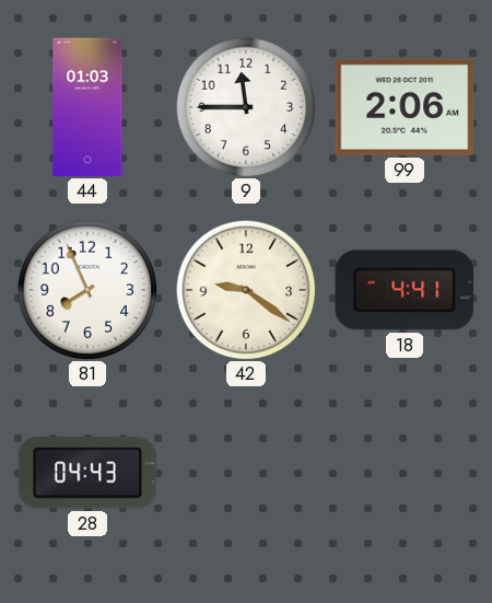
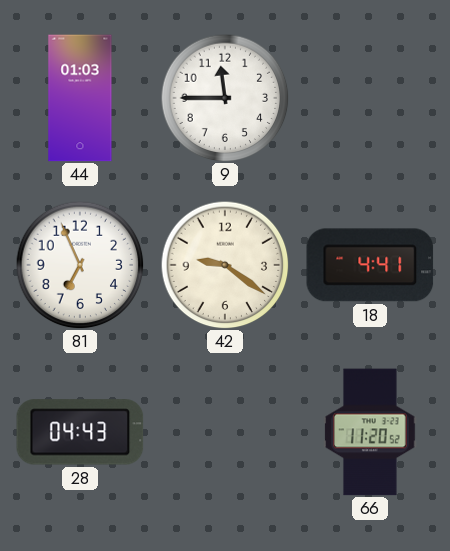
99: 2:06 -> none (405, 107)
81: 7:56 -> 6:56 (80, 265)
66: none -> 11:20 (370, 432)
